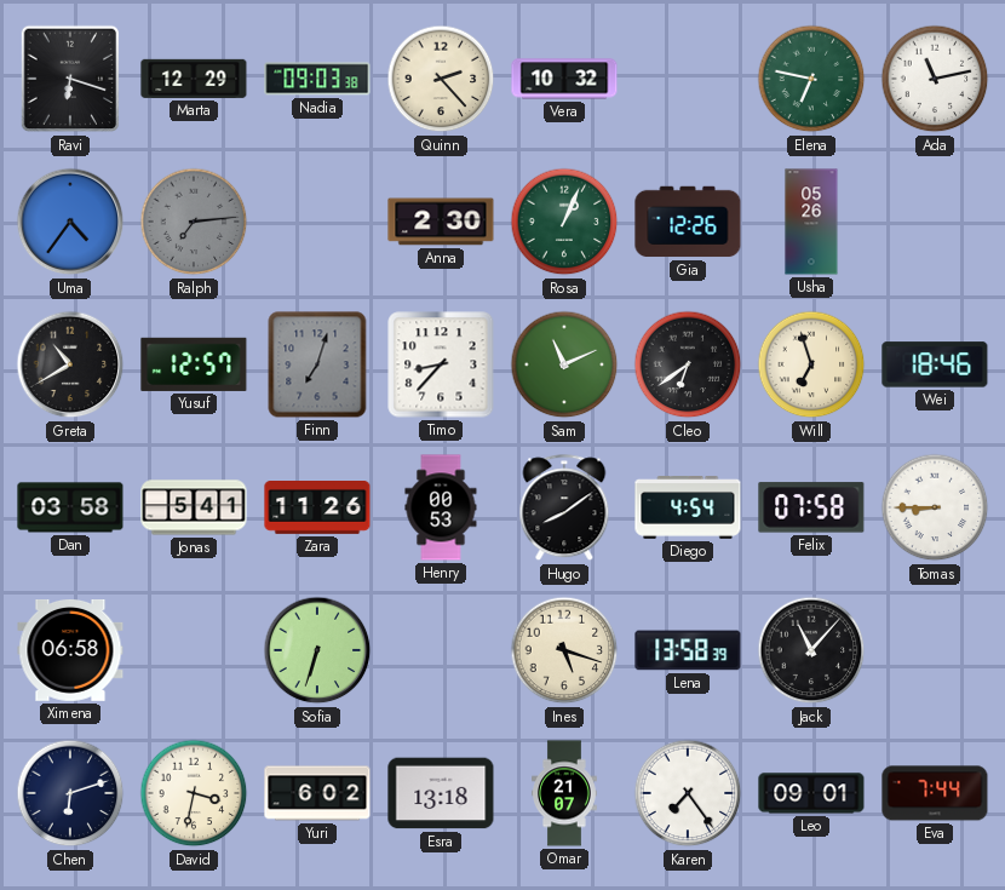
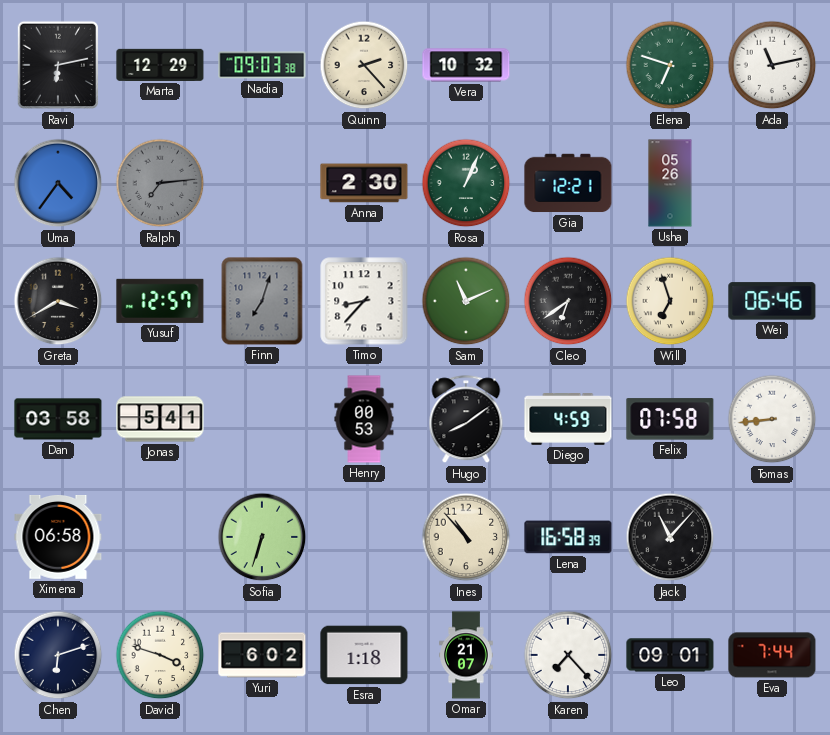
Ravi: 6:18 -> 6:13 (58, 65)
Elena: 6:47 -> 6:48 (670, 65)
Gia: 12:26 -> 12:21 (568, 183)
Greta: 10:40 -> 3:40 (58, 301)
Wei: 18:46 -> 06:46 (772, 301)
Zara: 11:26 -> none (317, 509)
Diego: 4:54 -> 4:59 (568, 420)
Tomas: 8:45 -> 8:44 (772, 419)
Ines: 5:18 -> 10:53 (466, 537)
Lena: 13:58 -> 16:58 (568, 537)
David: 3:32 -> 3:48 (160, 655)
Esra: 13:18 -> 1:18 (364, 655)
Karen: 7:24 -> 7:23 (568, 655)
